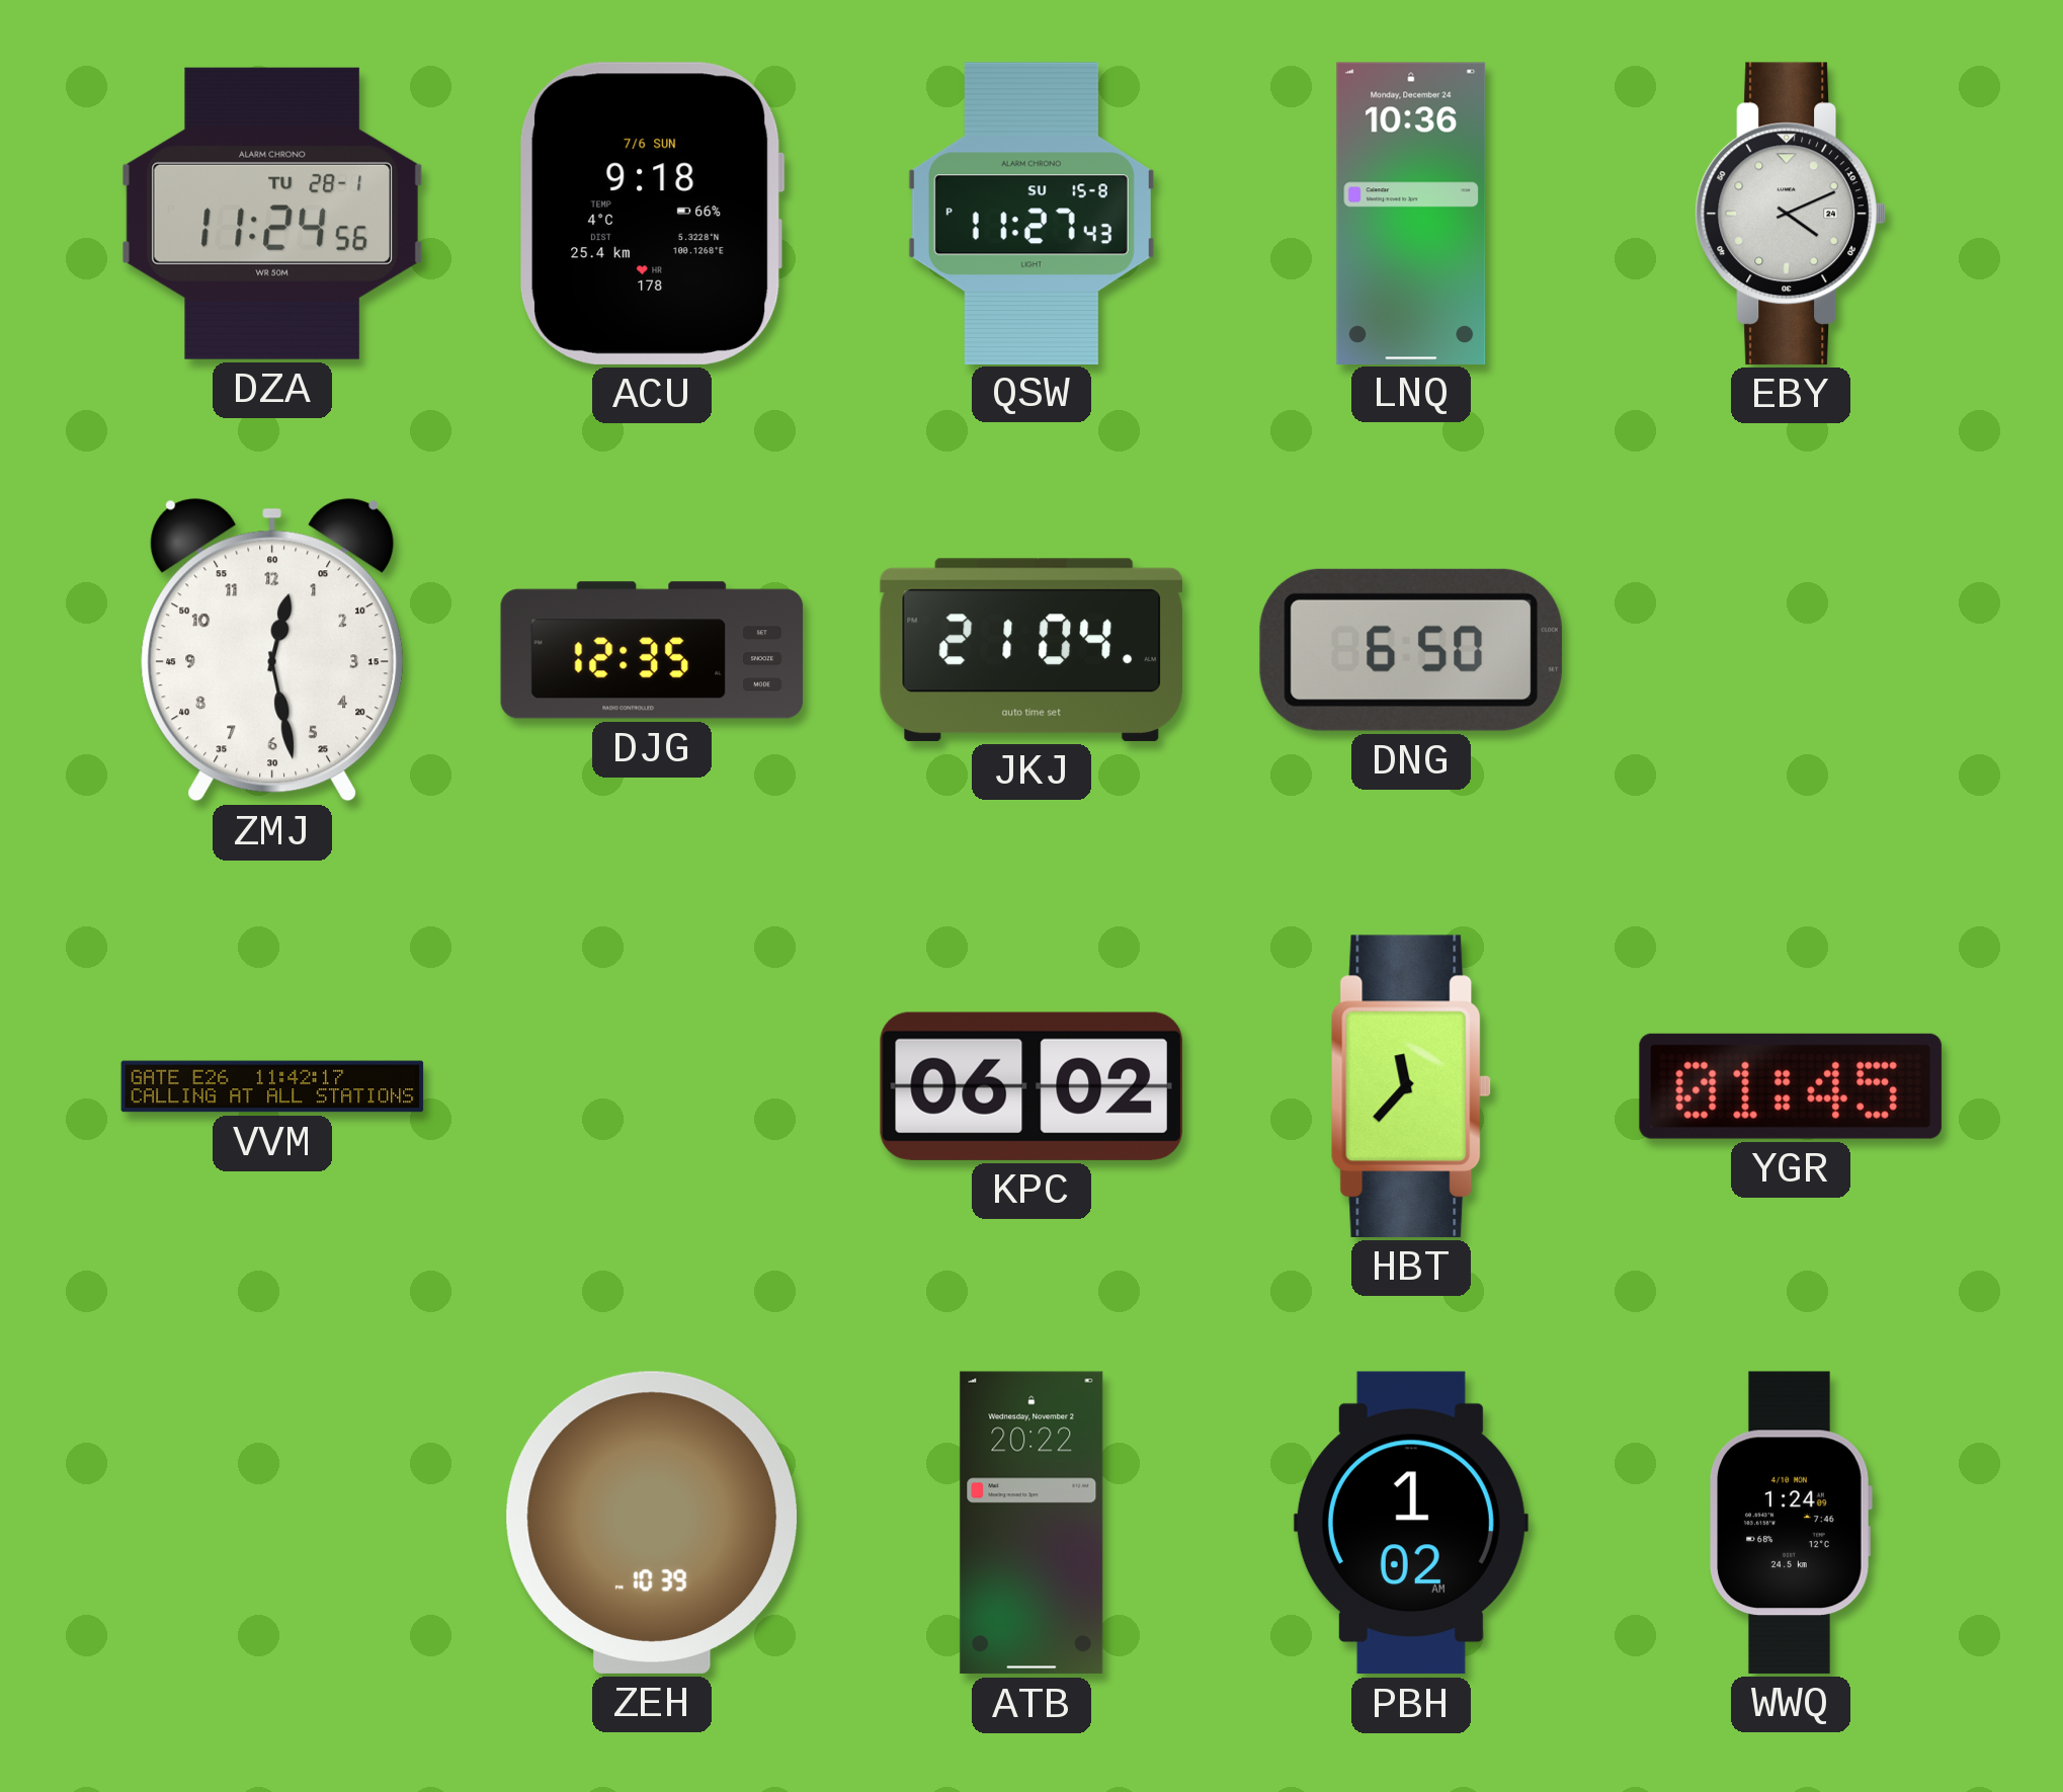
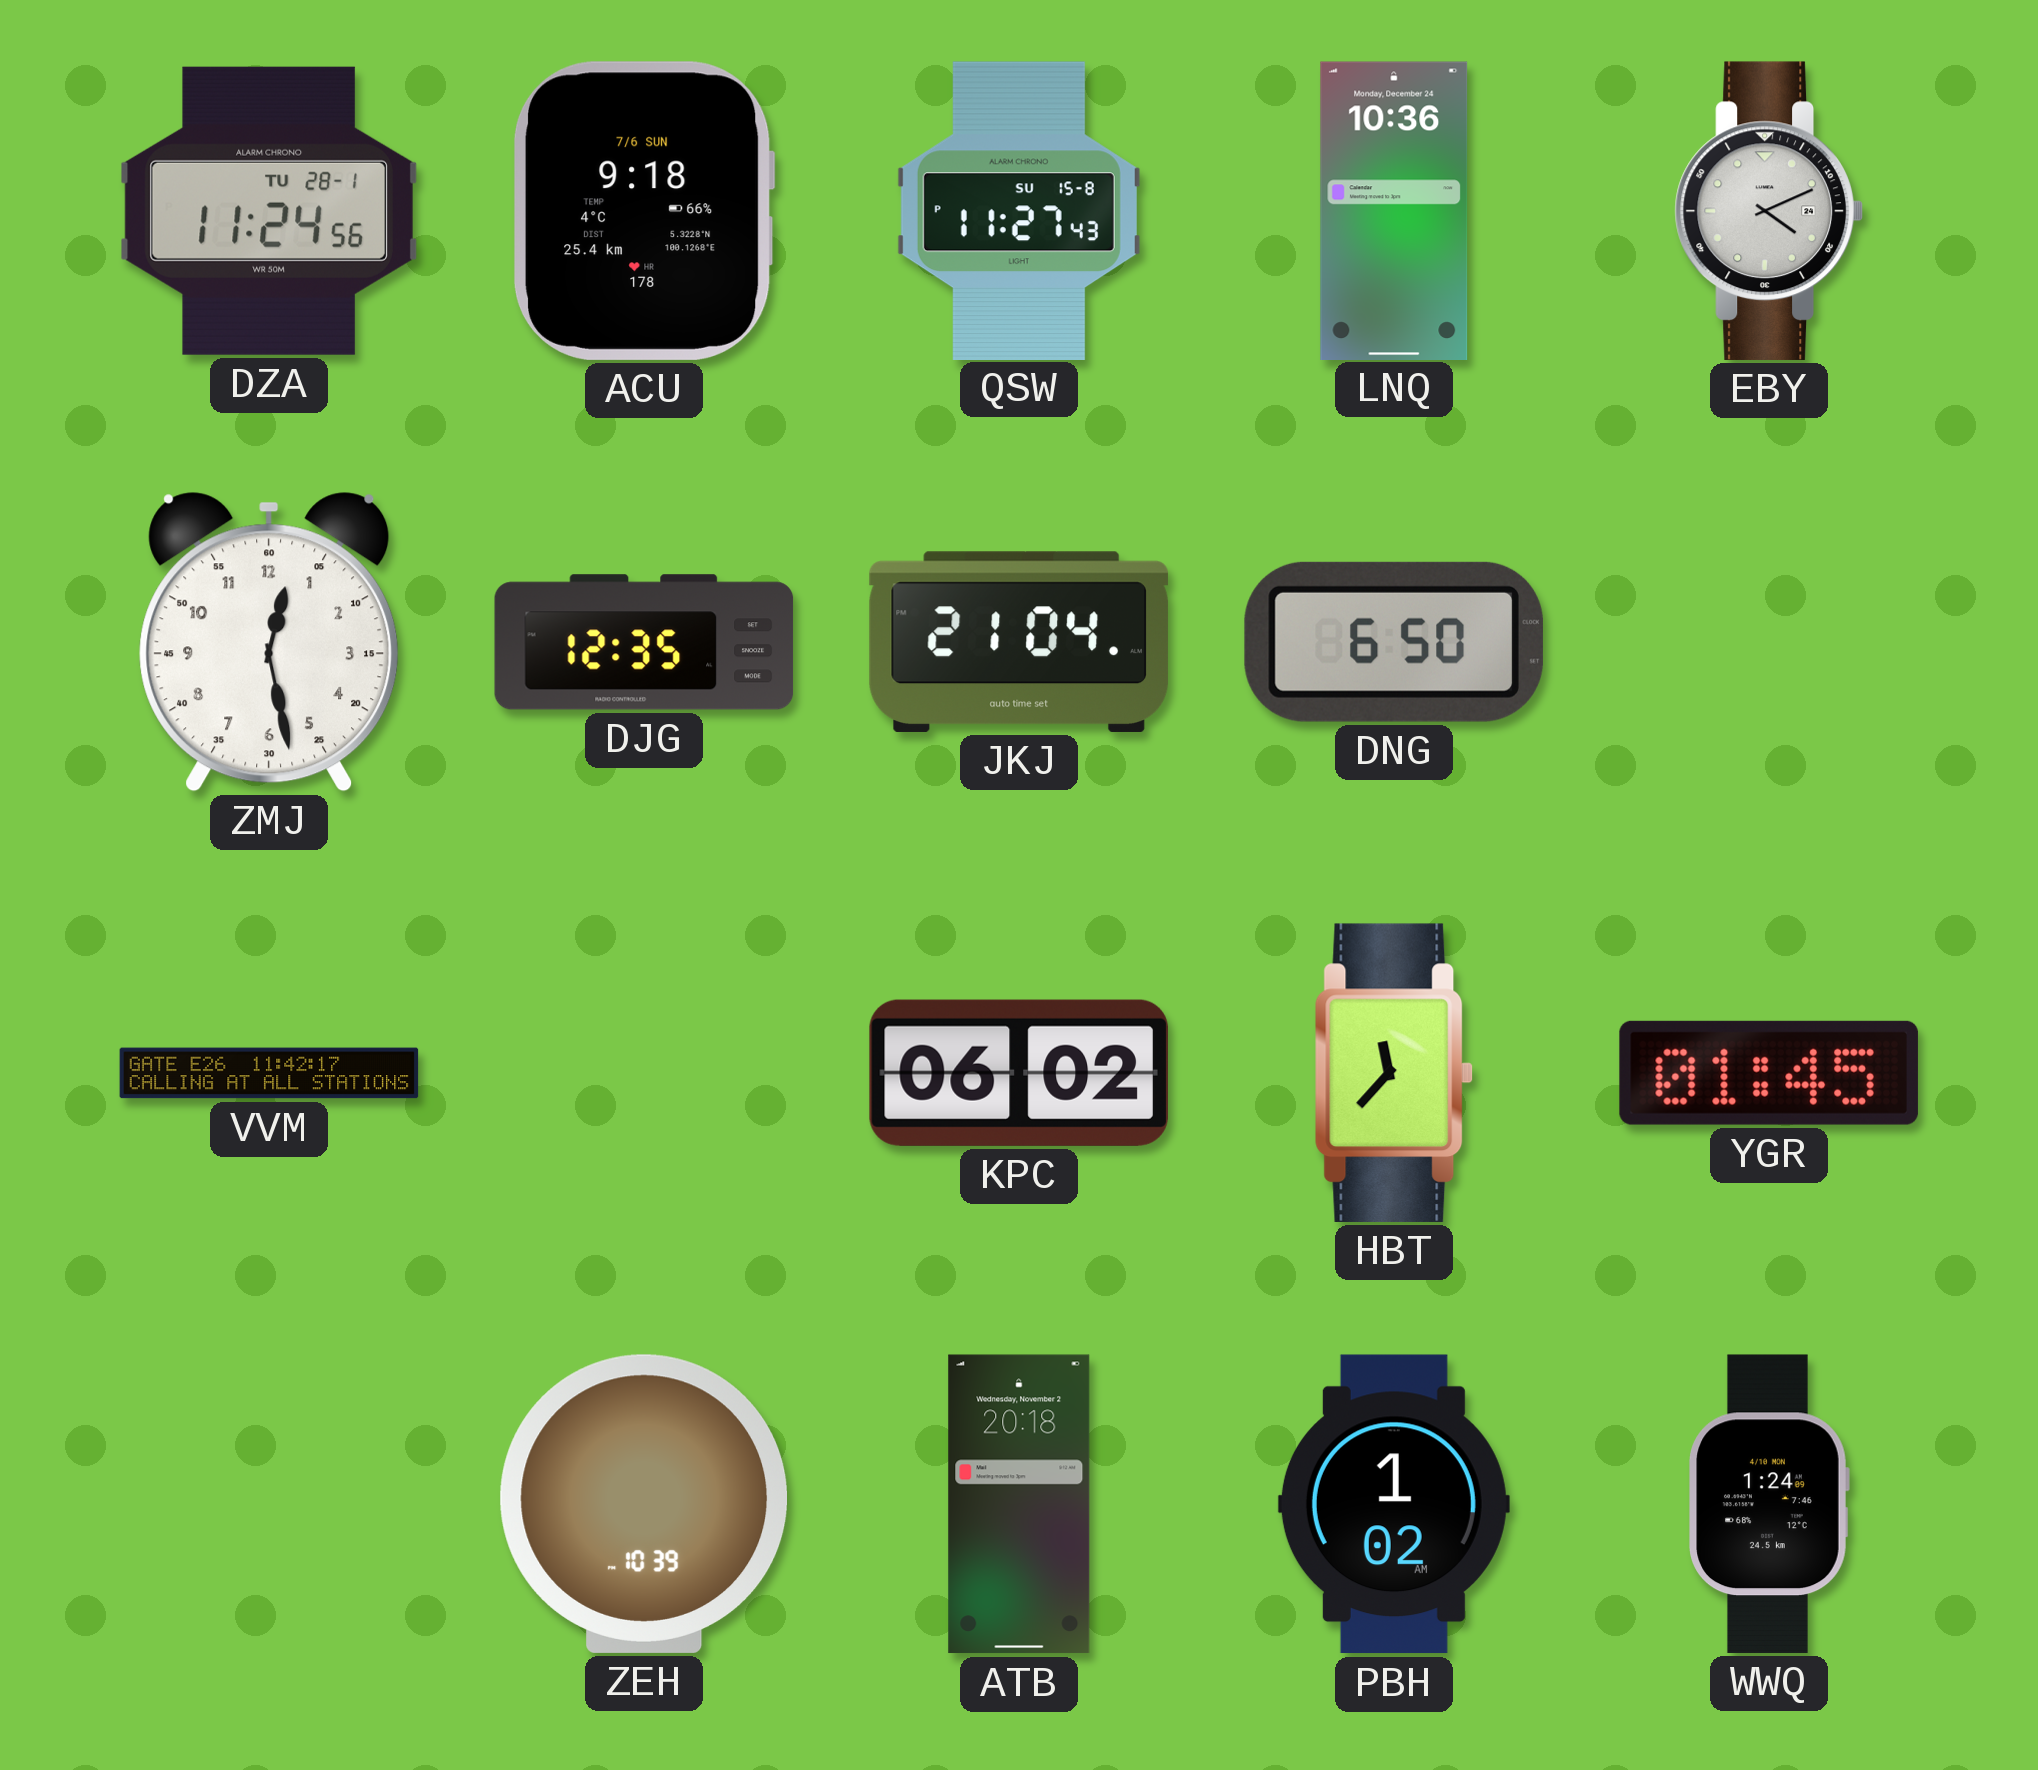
ATB: 20:22 -> 20:18 (1019, 1504)
